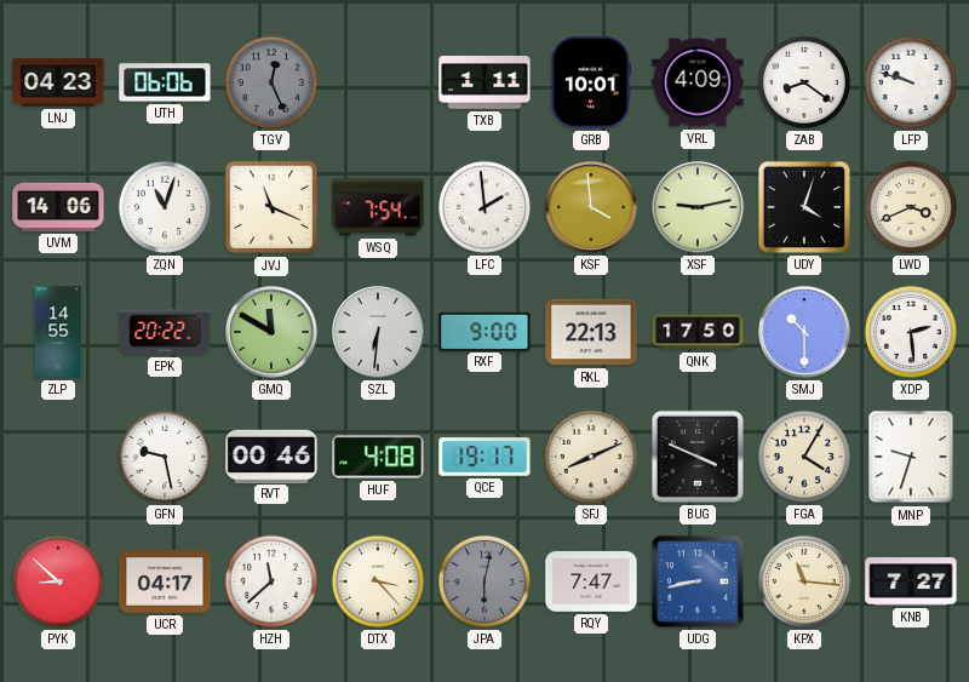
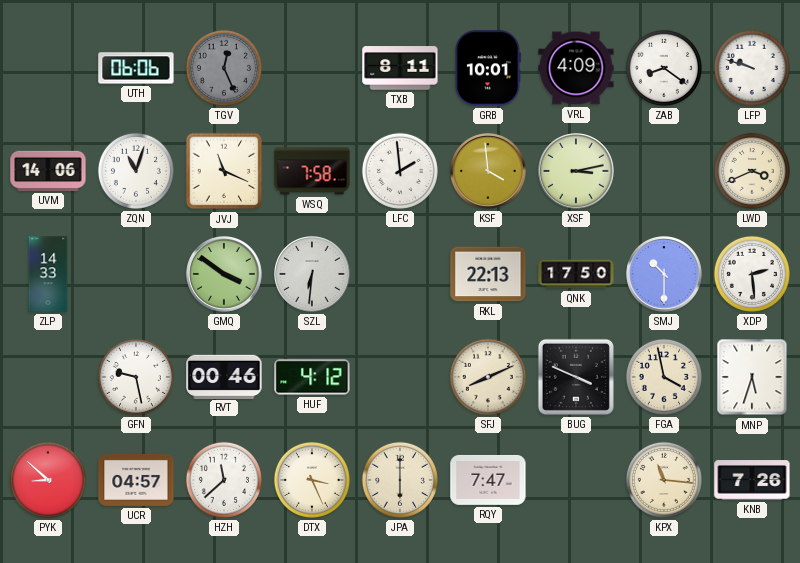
LNJ: 04:23 -> none (58, 82)
TXB: 1:11 -> 8:11 (400, 68)
WSQ: 7:54 -> 7:58 (312, 171)
XSF: 9:13 -> 3:13 (576, 171)
UDY: 4:03 -> none (804, 207)
ZLP: 14:55 -> 14:33 (48, 274)
EPK: 20:22 -> none (165, 332)
GMQ: 11:50 -> 3:51 (224, 274)
RXF: 9:00 -> none (484, 331)
HUF: 4:08 -> 4:12 (312, 377)
QCE: 19:17 -> none (484, 457)
FGA: 4:05 -> 3:58 (664, 377)
MNP: 9:33 -> 5:33 (752, 377)
UCR: 04:17 -> 04:57 (136, 480)
DTX: 3:23 -> 3:26 (312, 480)
JPA: 6:02 -> 6:00 (400, 480)
JPA dial: grey -> cream (400, 480)
UDG: 8:43 -> none (698, 581)
KNB: 7:27 -> 7:26 (752, 480)
